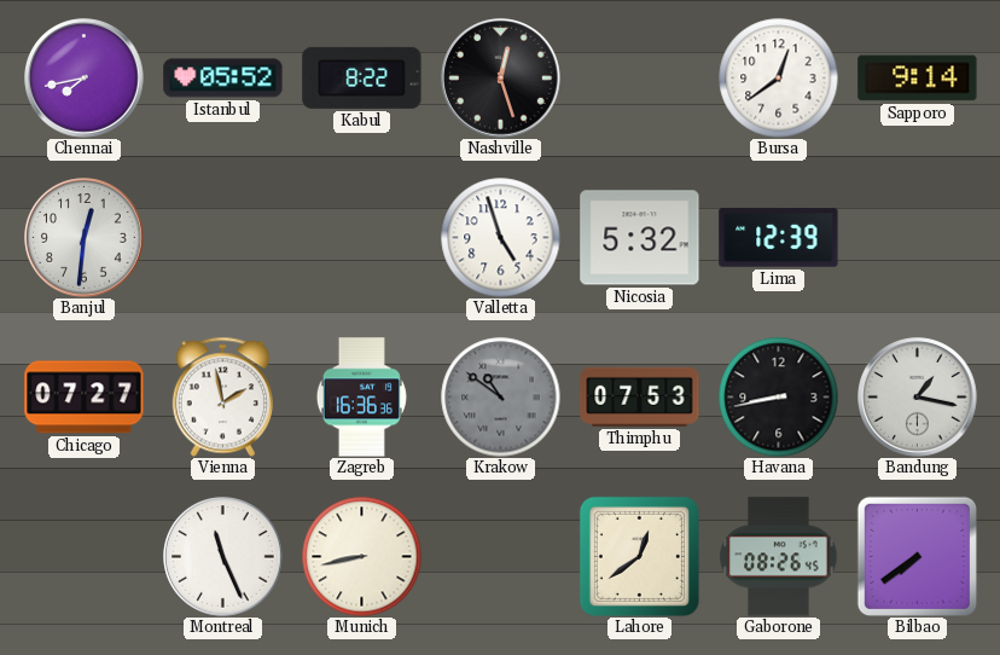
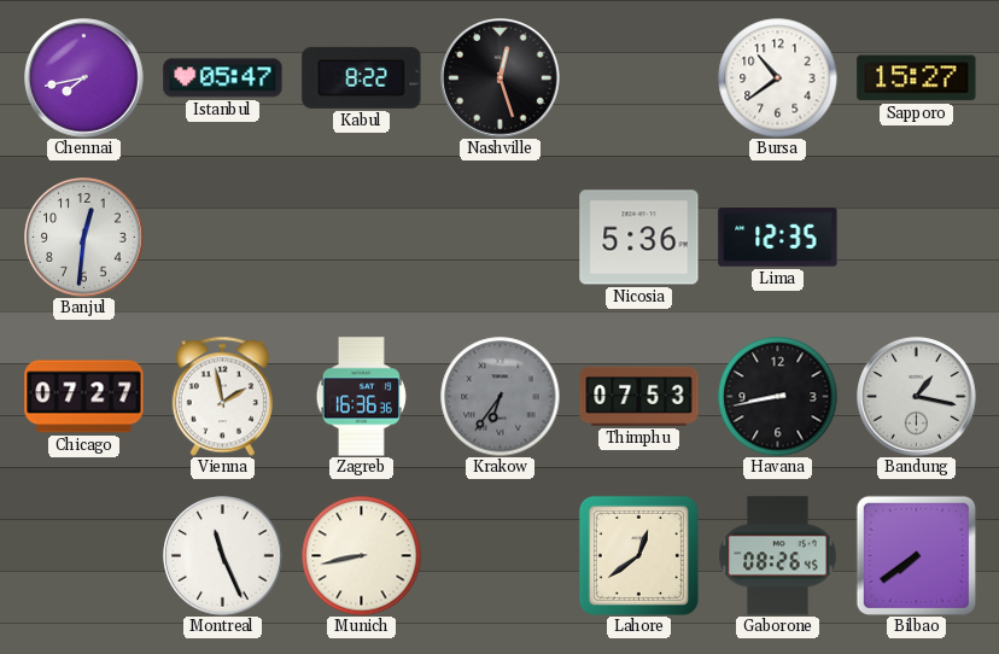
Istanbul: 05:52 -> 05:47 (223, 78)
Bursa: 12:39 -> 10:39 (778, 78)
Sapporo: 9:14 -> 15:27 (917, 78)
Valletta: 4:57 -> none (501, 238)
Nicosia: 5:32 -> 5:36 (639, 238)
Lima: 12:39 -> 12:35 (778, 238)
Krakow: 10:51 -> 6:36 (501, 397)
